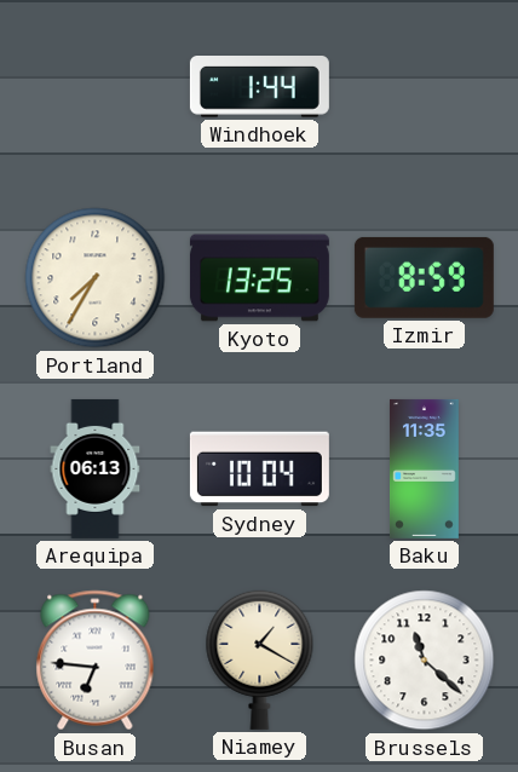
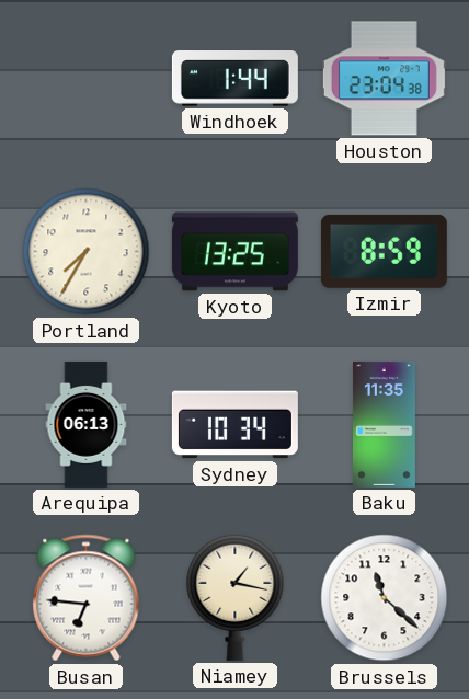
Houston: none -> 23:04 (384, 79)
Sydney: 10:04 -> 10:34 (234, 425)
Niamey: 1:20 -> 1:17 (236, 597)
